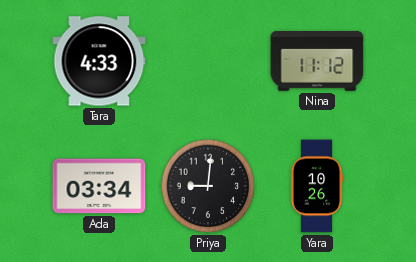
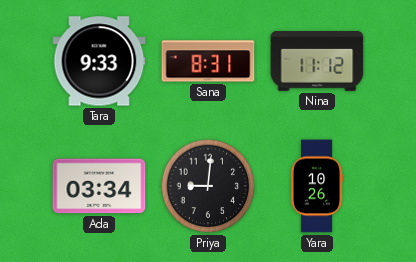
Tara: 4:33 -> 9:33 (99, 61)
Sana: none -> 8:31 (208, 61)
